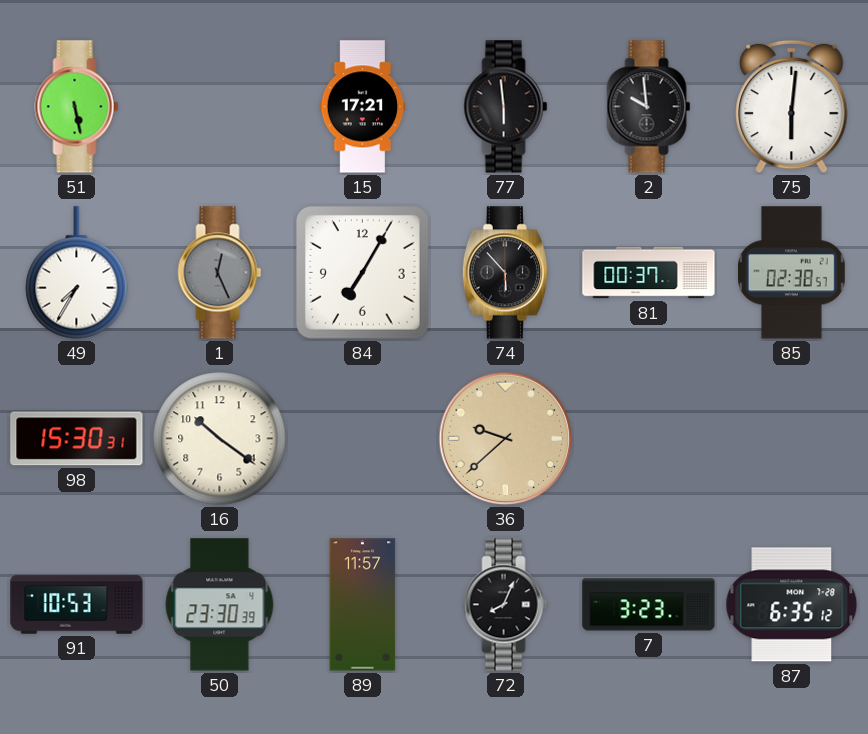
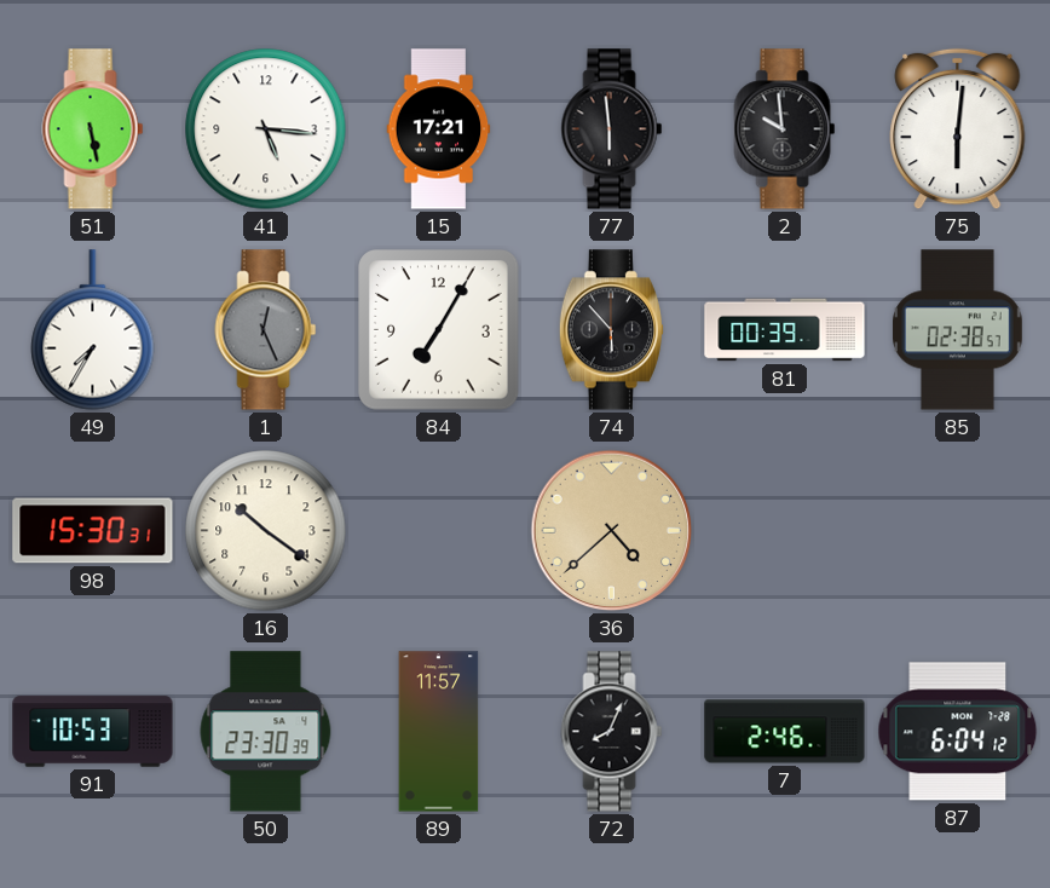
41: none -> 5:16 (266, 129)
81: 00:37 -> 00:39 (785, 330)
36: 9:38 -> 4:38 (612, 531)
7: 3:23 -> 2:46 (785, 732)
87: 6:35 -> 6:04 (958, 732)
